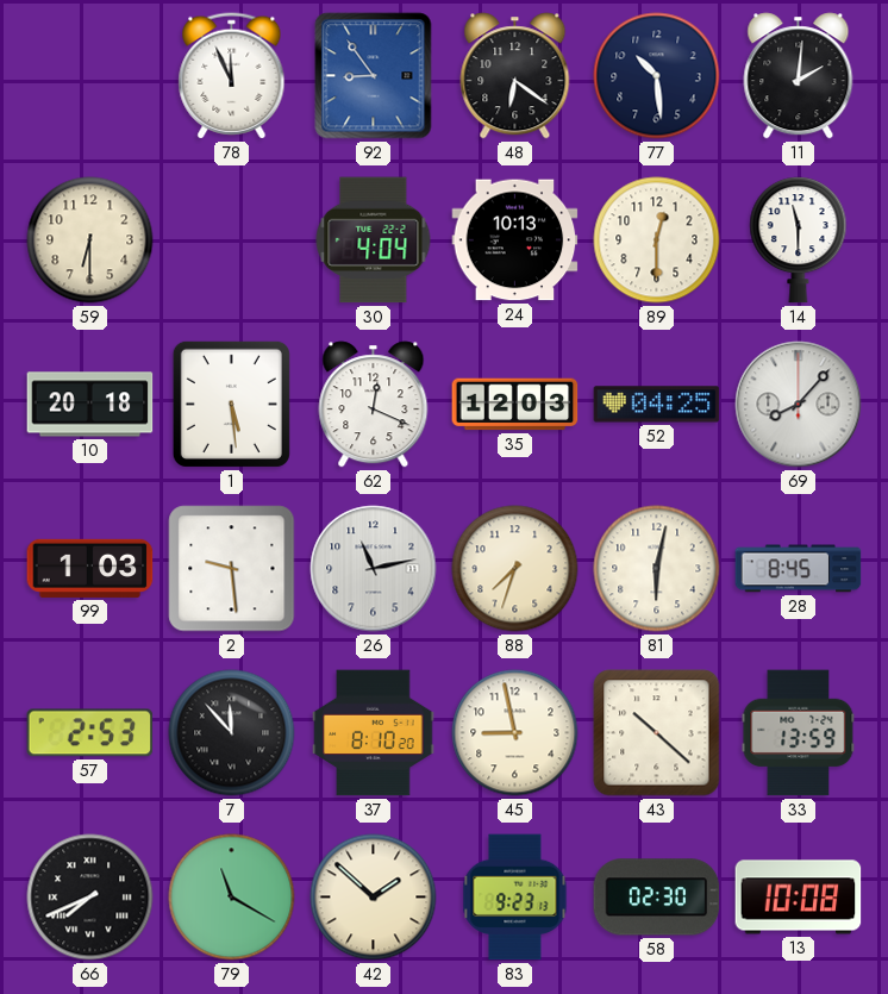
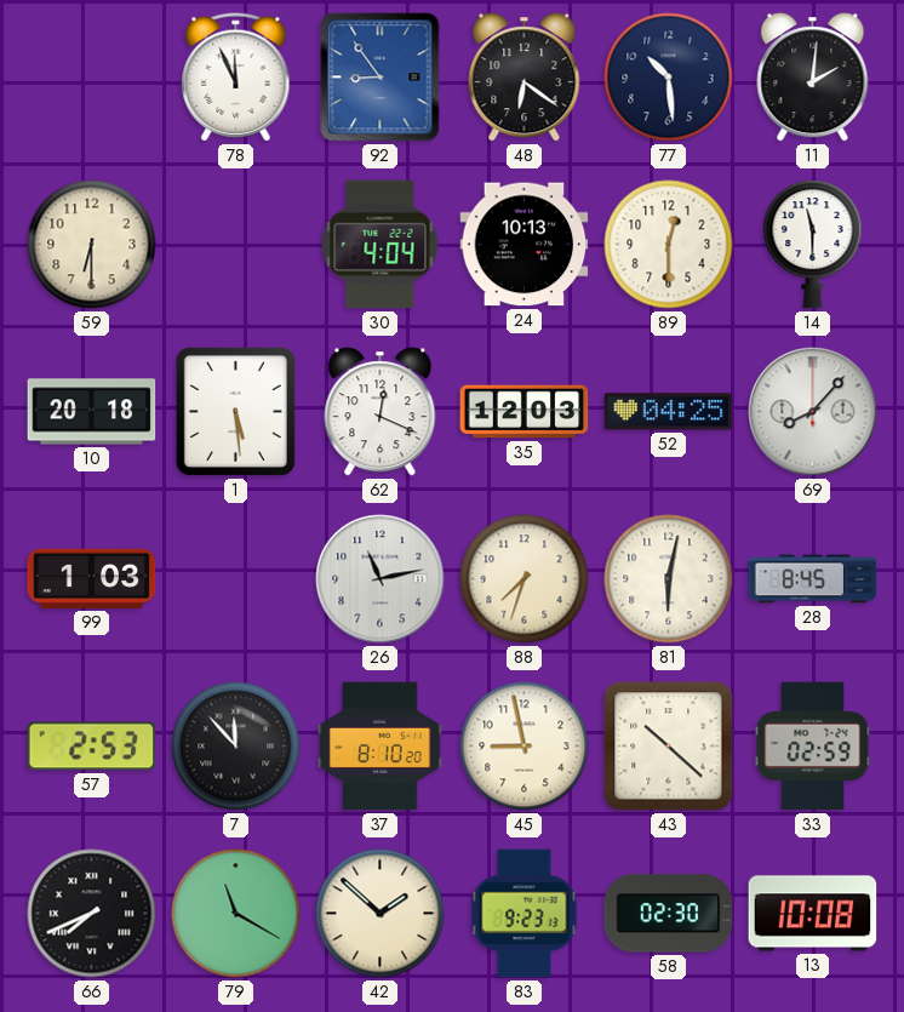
2: 9:29 -> none (232, 569)
33: 13:59 -> 02:59 (813, 747)
